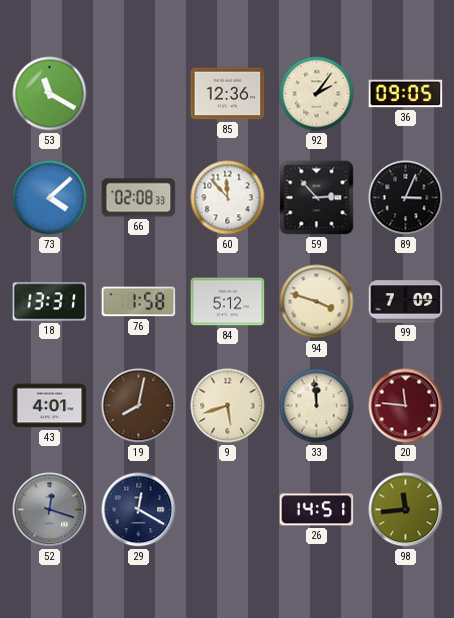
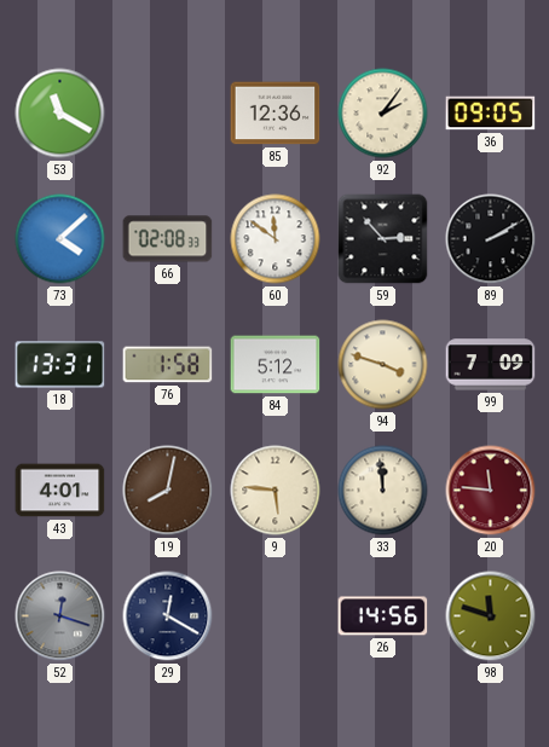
60: 11:53 -> 11:51 (276, 239)
89: 3:04 -> 2:10 (491, 239)
9: 5:42 -> 5:46 (276, 491)
26: 14:51 -> 14:56 (383, 616)
98: 11:44 -> 11:48 (491, 616)
